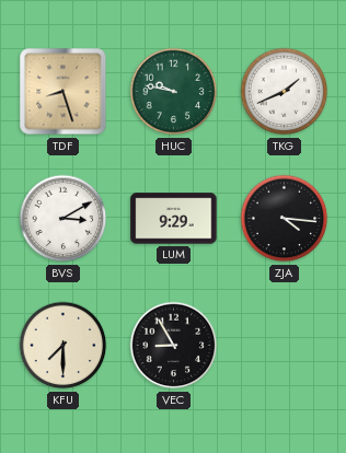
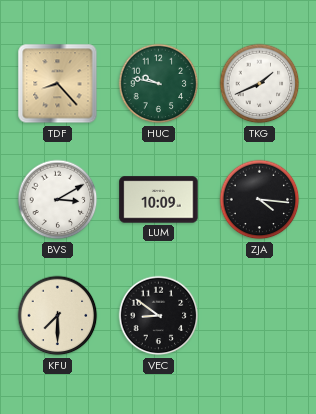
TDF: 8:27 -> 8:23 (58, 84)
LUM: 9:29 -> 10:09 (159, 200)
VEC: 8:55 -> 8:51 (159, 316)
